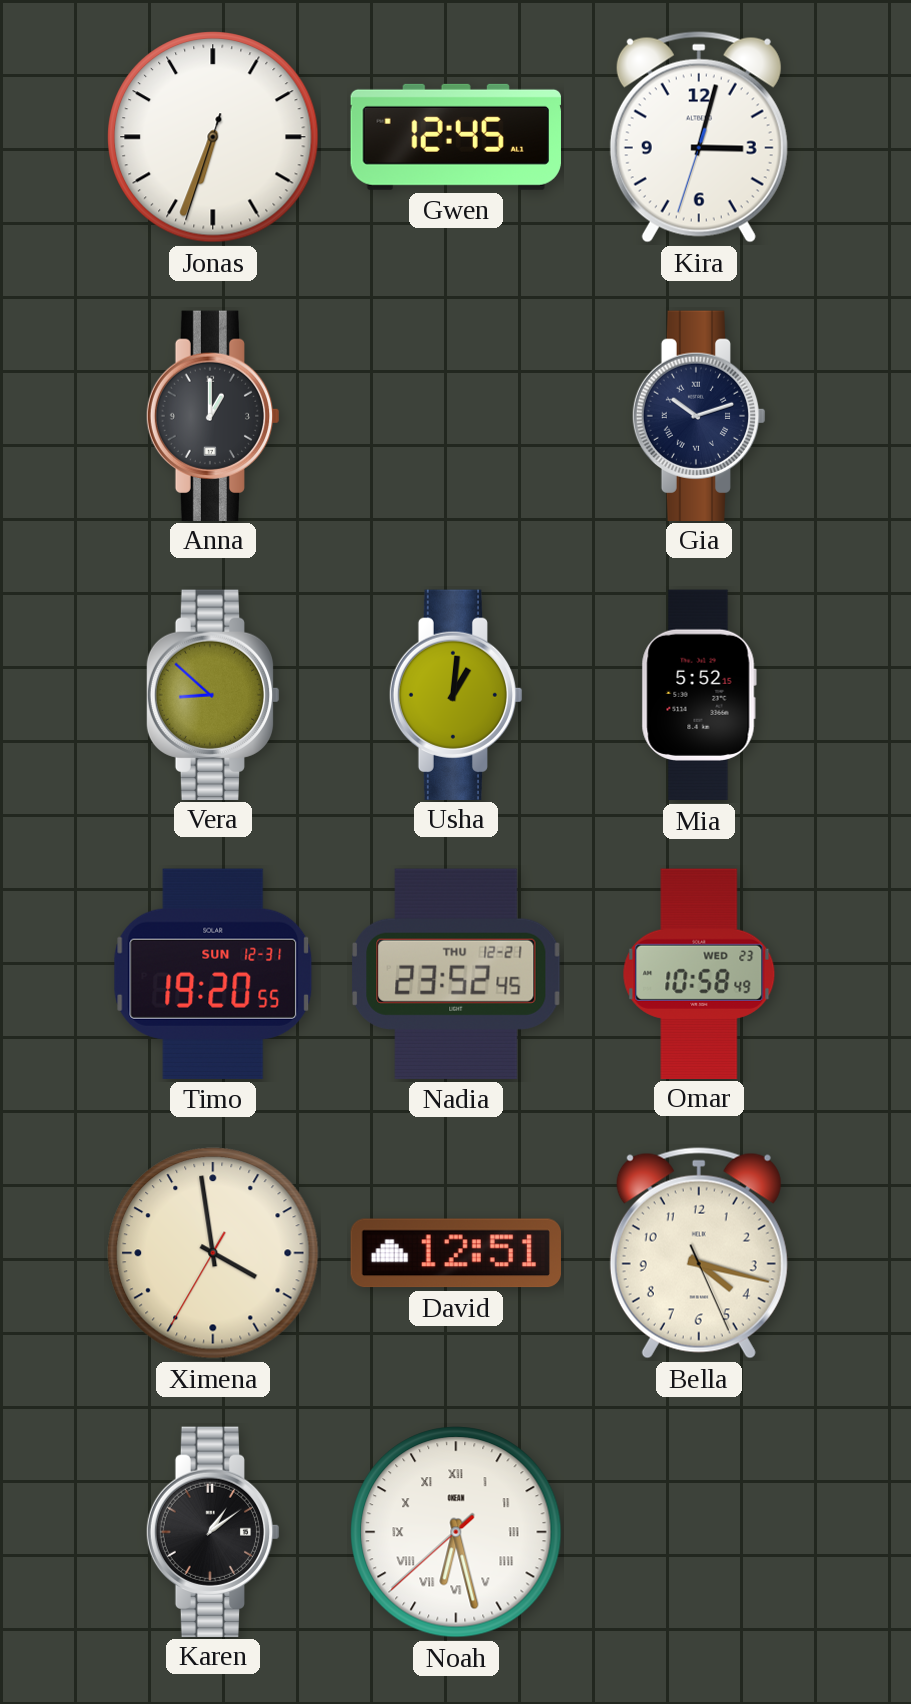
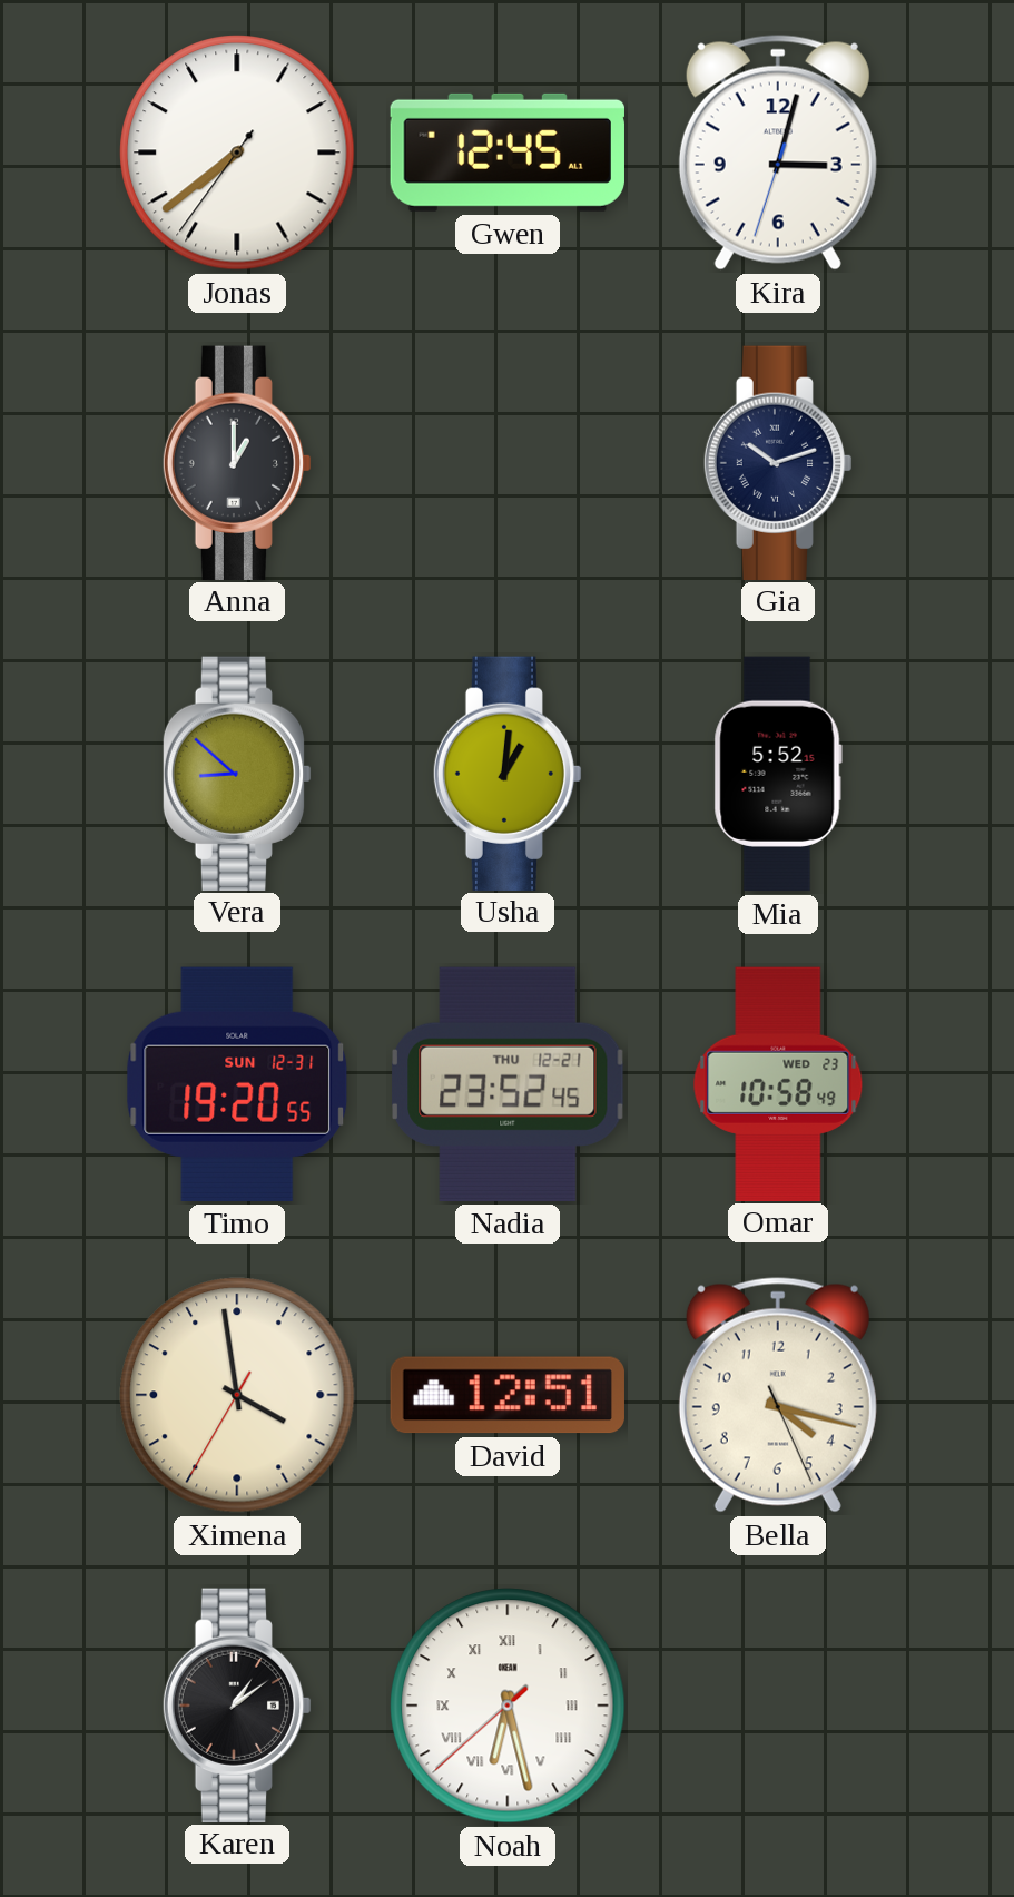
Jonas: 6:33 -> 7:38 (237, 153)
